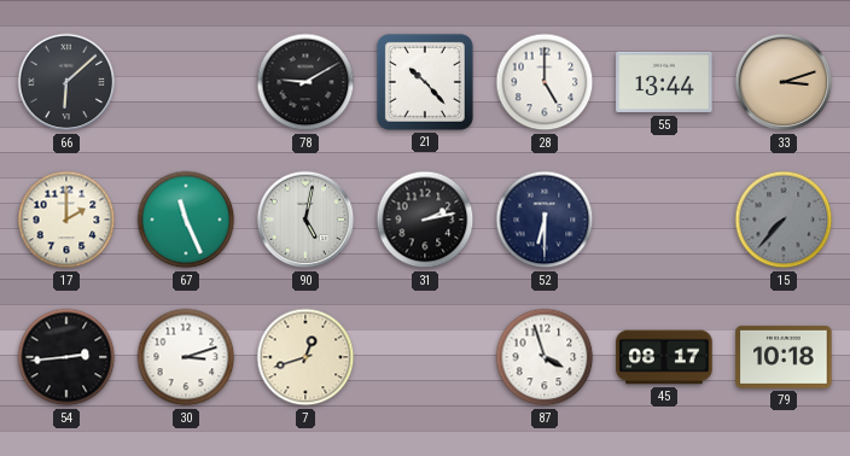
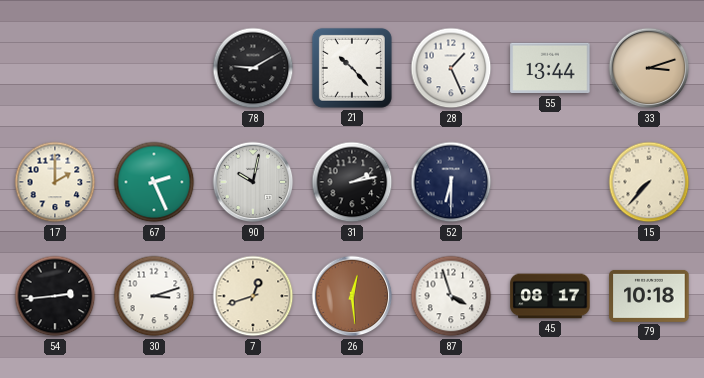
66: 6:08 -> none (66, 82)
28: 5:00 -> 1:26 (451, 68)
67: 11:26 -> 2:26 (154, 182)
90: 5:02 -> 10:02 (253, 182)
15 dial: grey -> cream (649, 182)
26: none -> 12:29 (352, 296)
